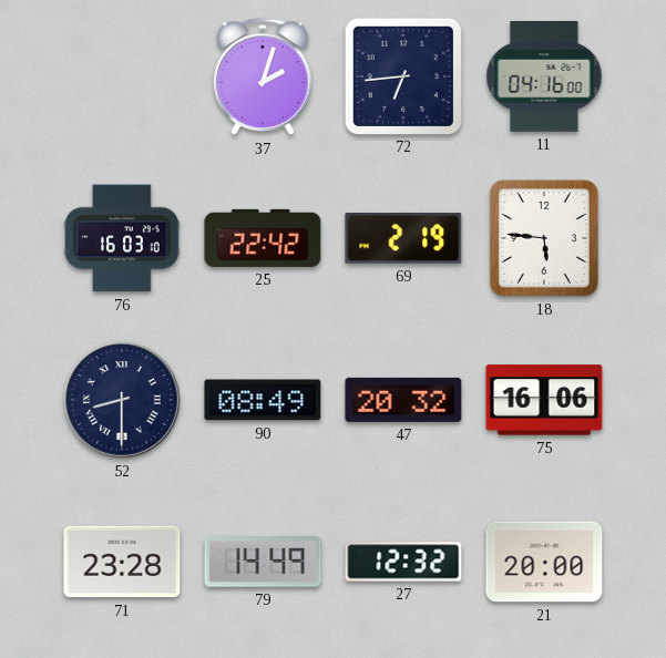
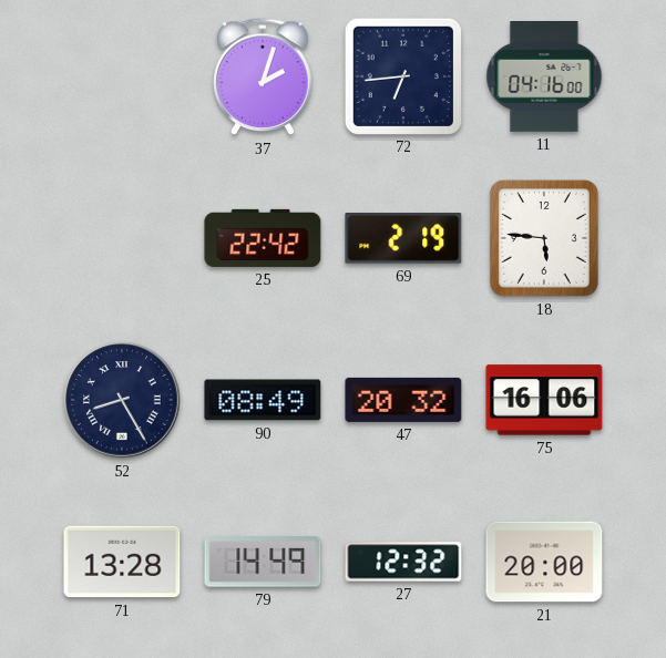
76: 16:03 -> none (122, 238)
52: 8:30 -> 8:25 (122, 400)
71: 23:28 -> 13:28 (122, 562)
